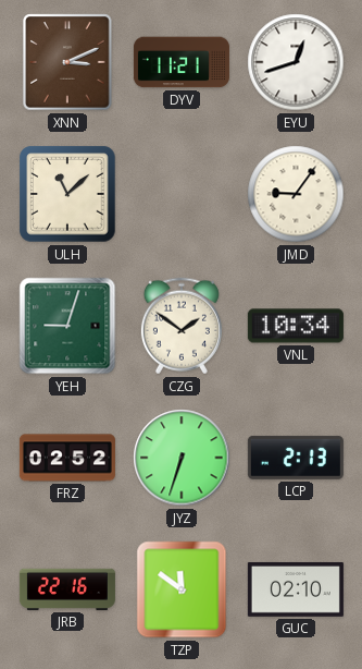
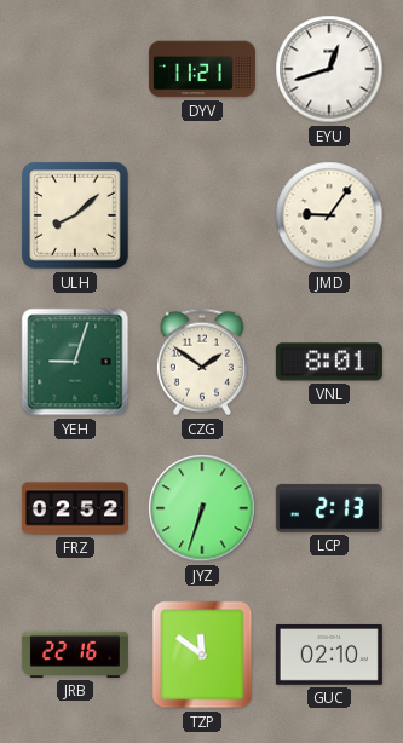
XNN: 3:11 -> none (67, 62)
ULH: 11:08 -> 8:08 (75, 215)
VNL: 10:34 -> 8:01 (329, 362)
